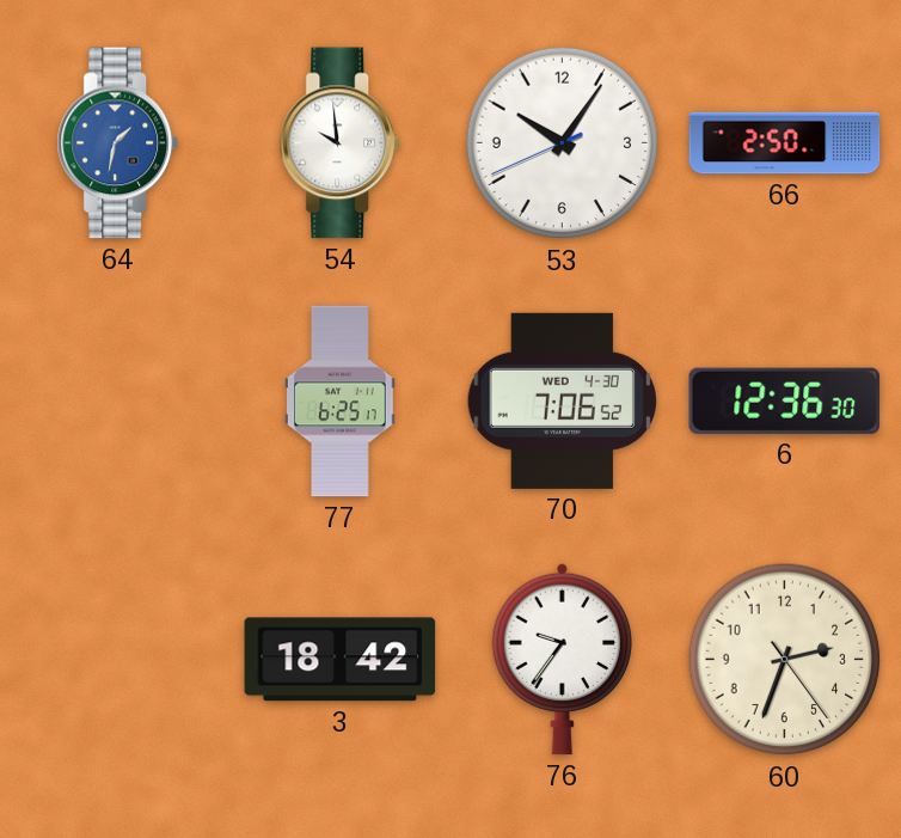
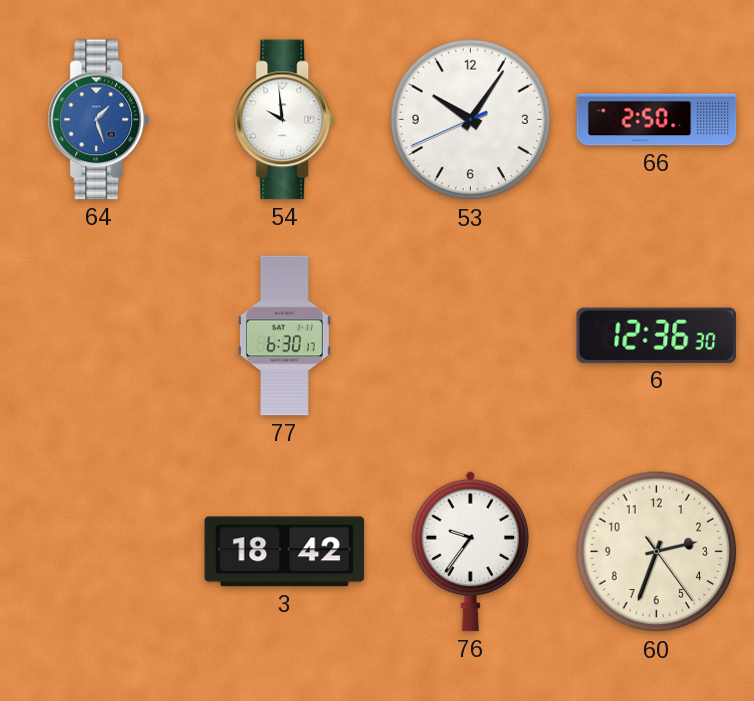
64: 1:32 -> 1:27 (98, 120)
77: 6:25 -> 6:30 (285, 336)
70: 7:06 -> none (562, 400)
